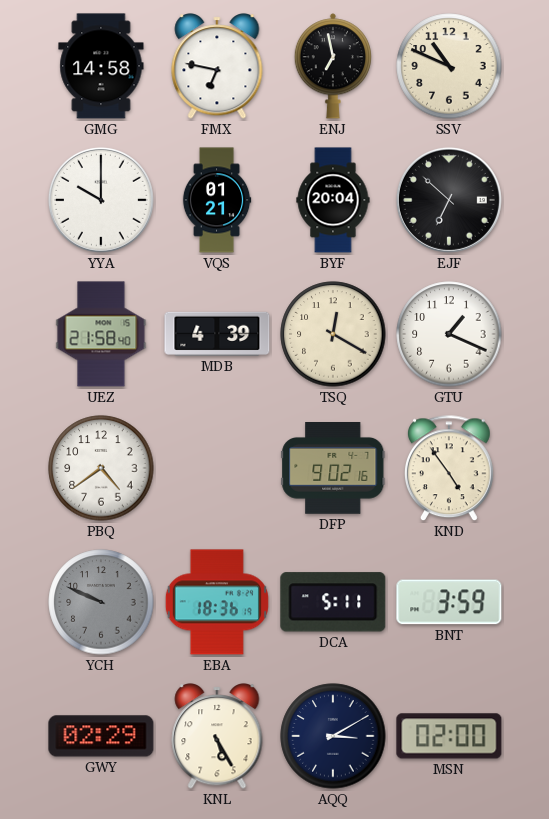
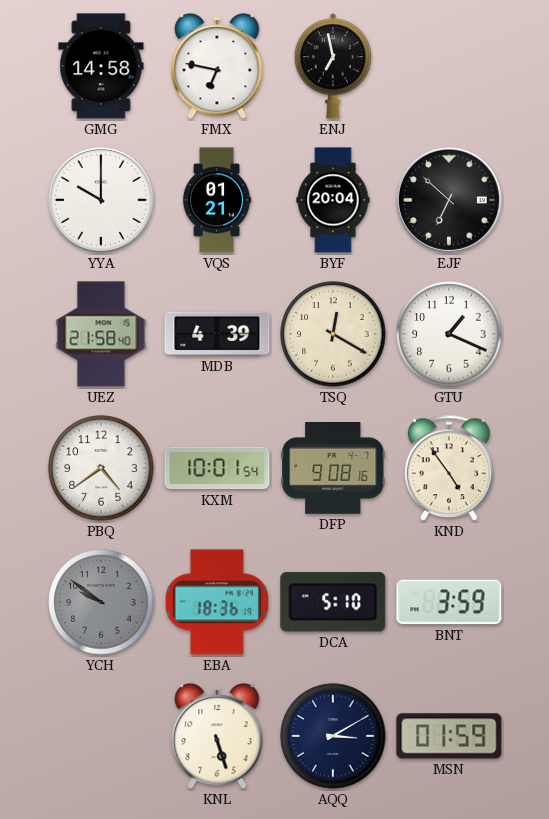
SSV: 10:49 -> none (449, 66)
KXM: none -> 10:01 (217, 468)
DFP: 9:02 -> 9:08 (333, 469)
YCH: 9:49 -> 9:51 (101, 602)
DCA: 5:11 -> 5:10 (333, 602)
GWY: 02:29 -> none (101, 736)
KNL: 5:25 -> 5:27 (217, 736)
MSN: 02:00 -> 01:59 (449, 736)
